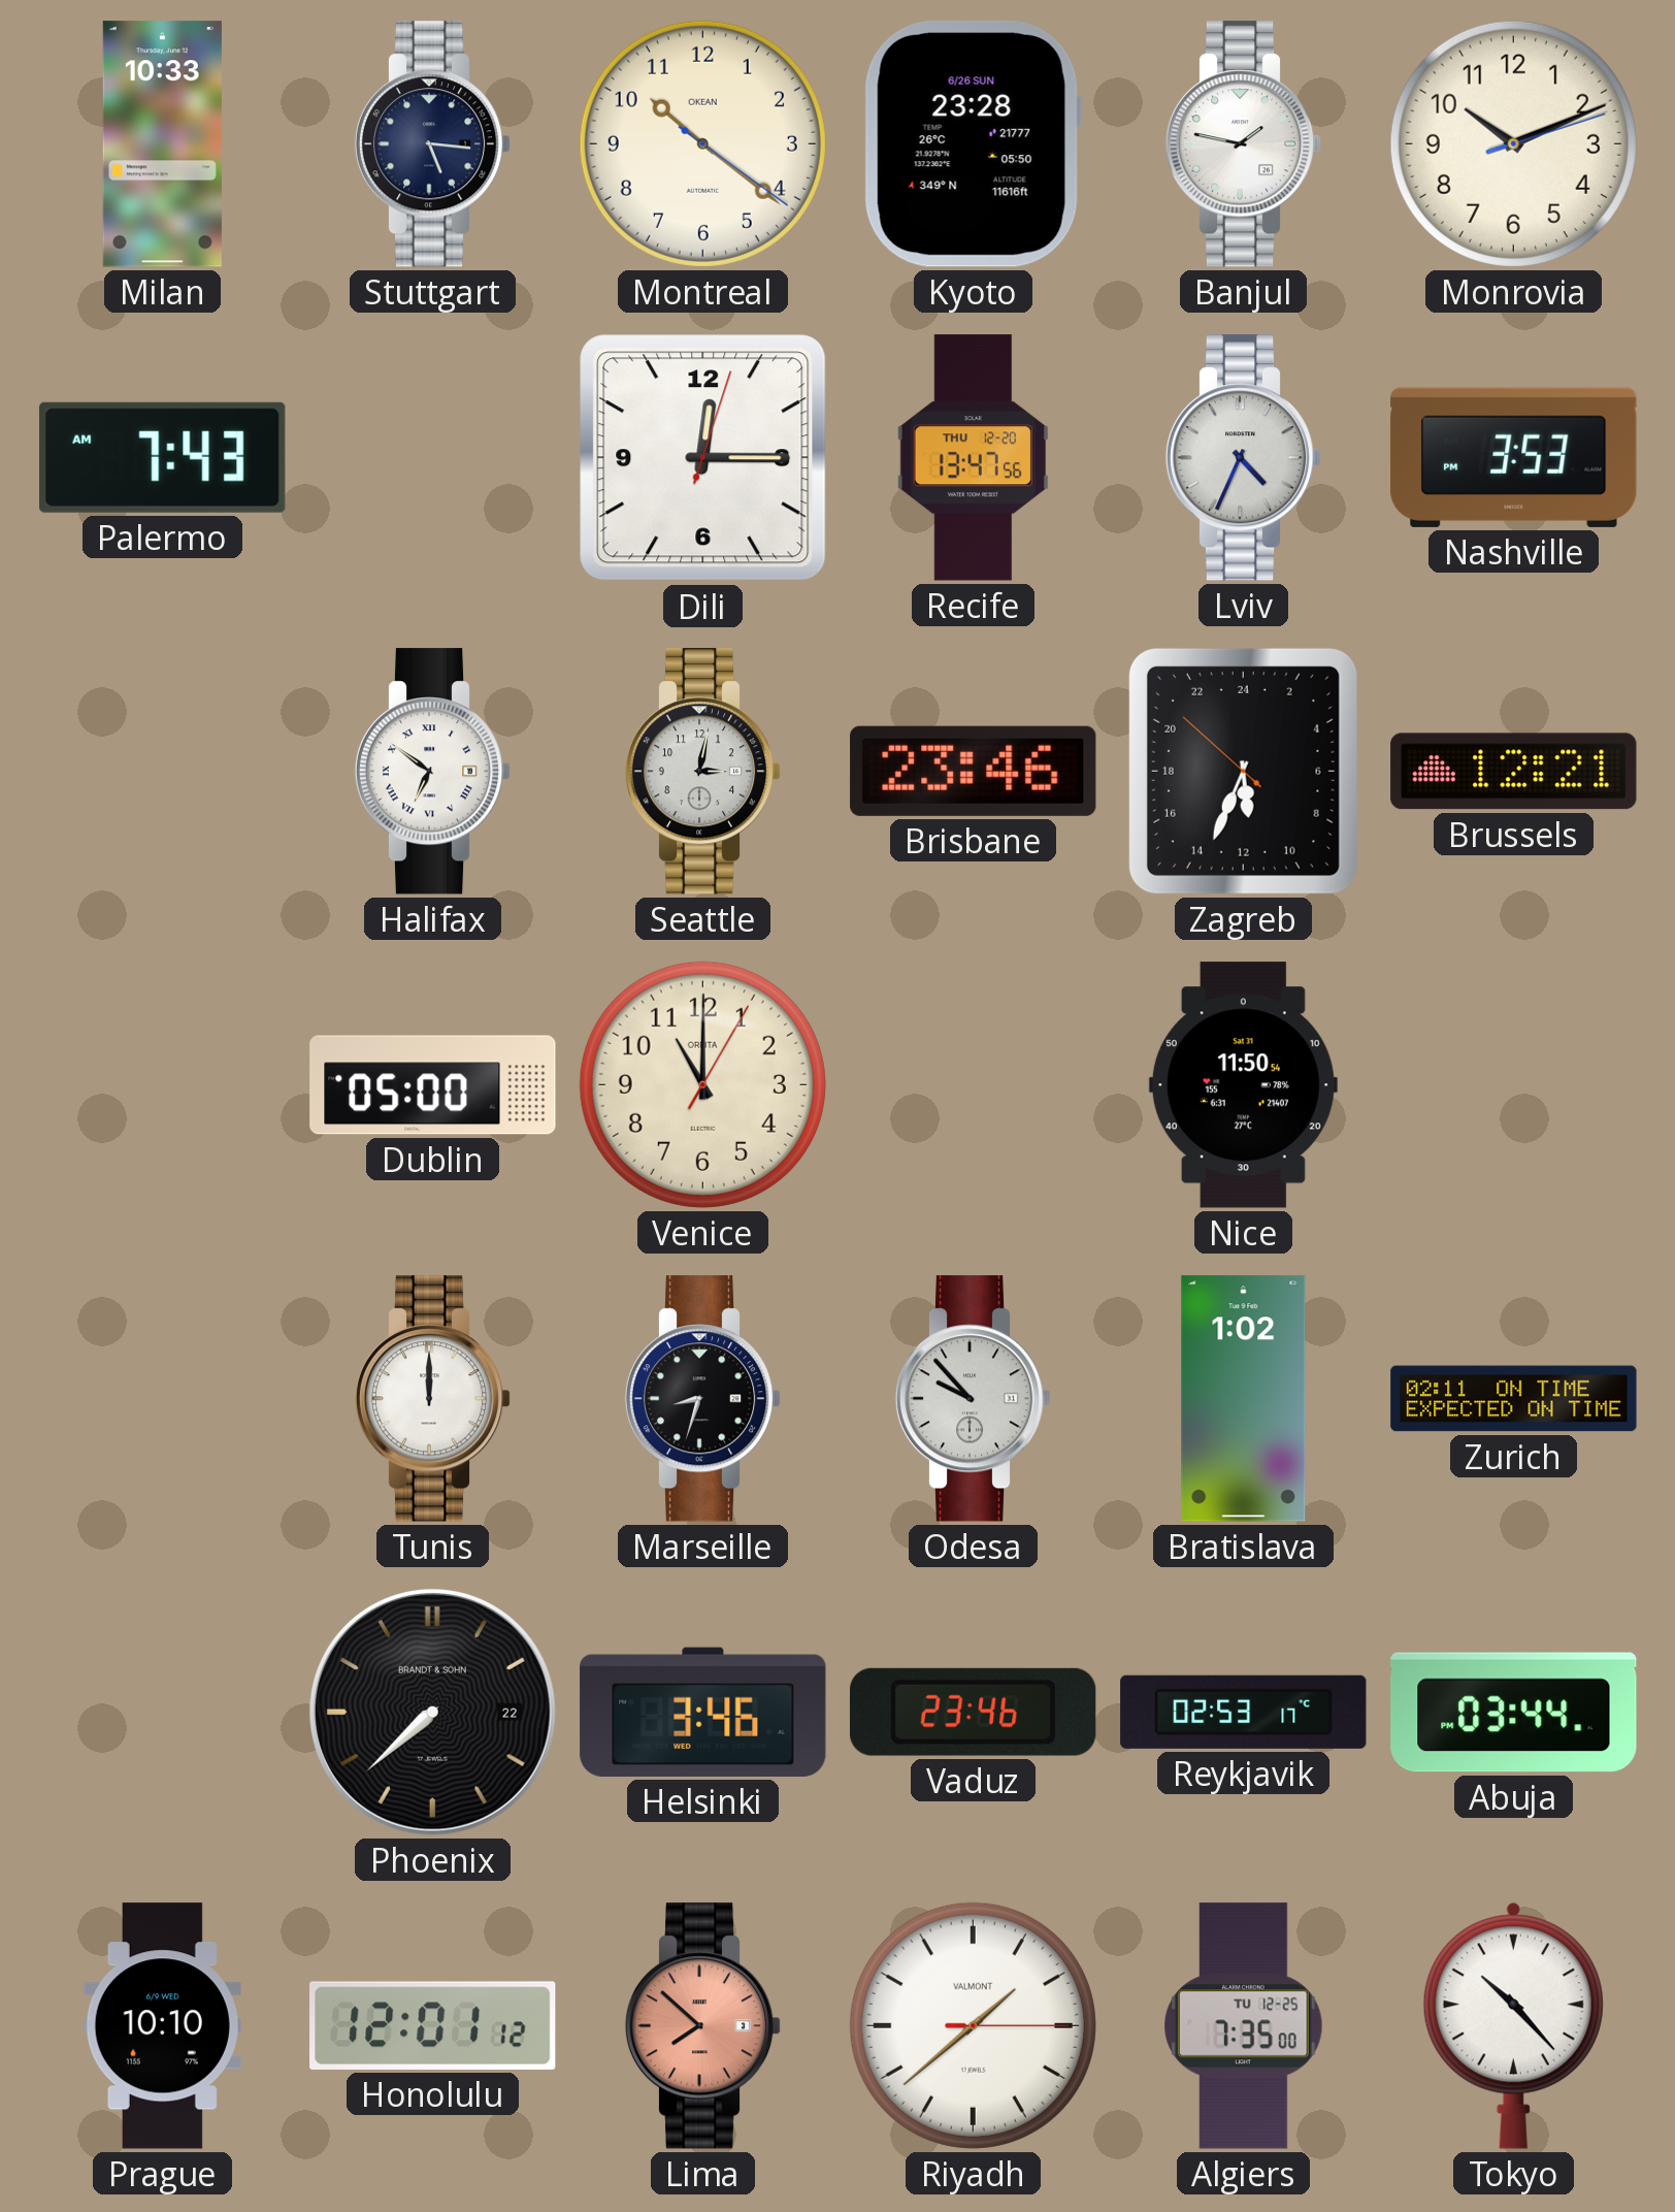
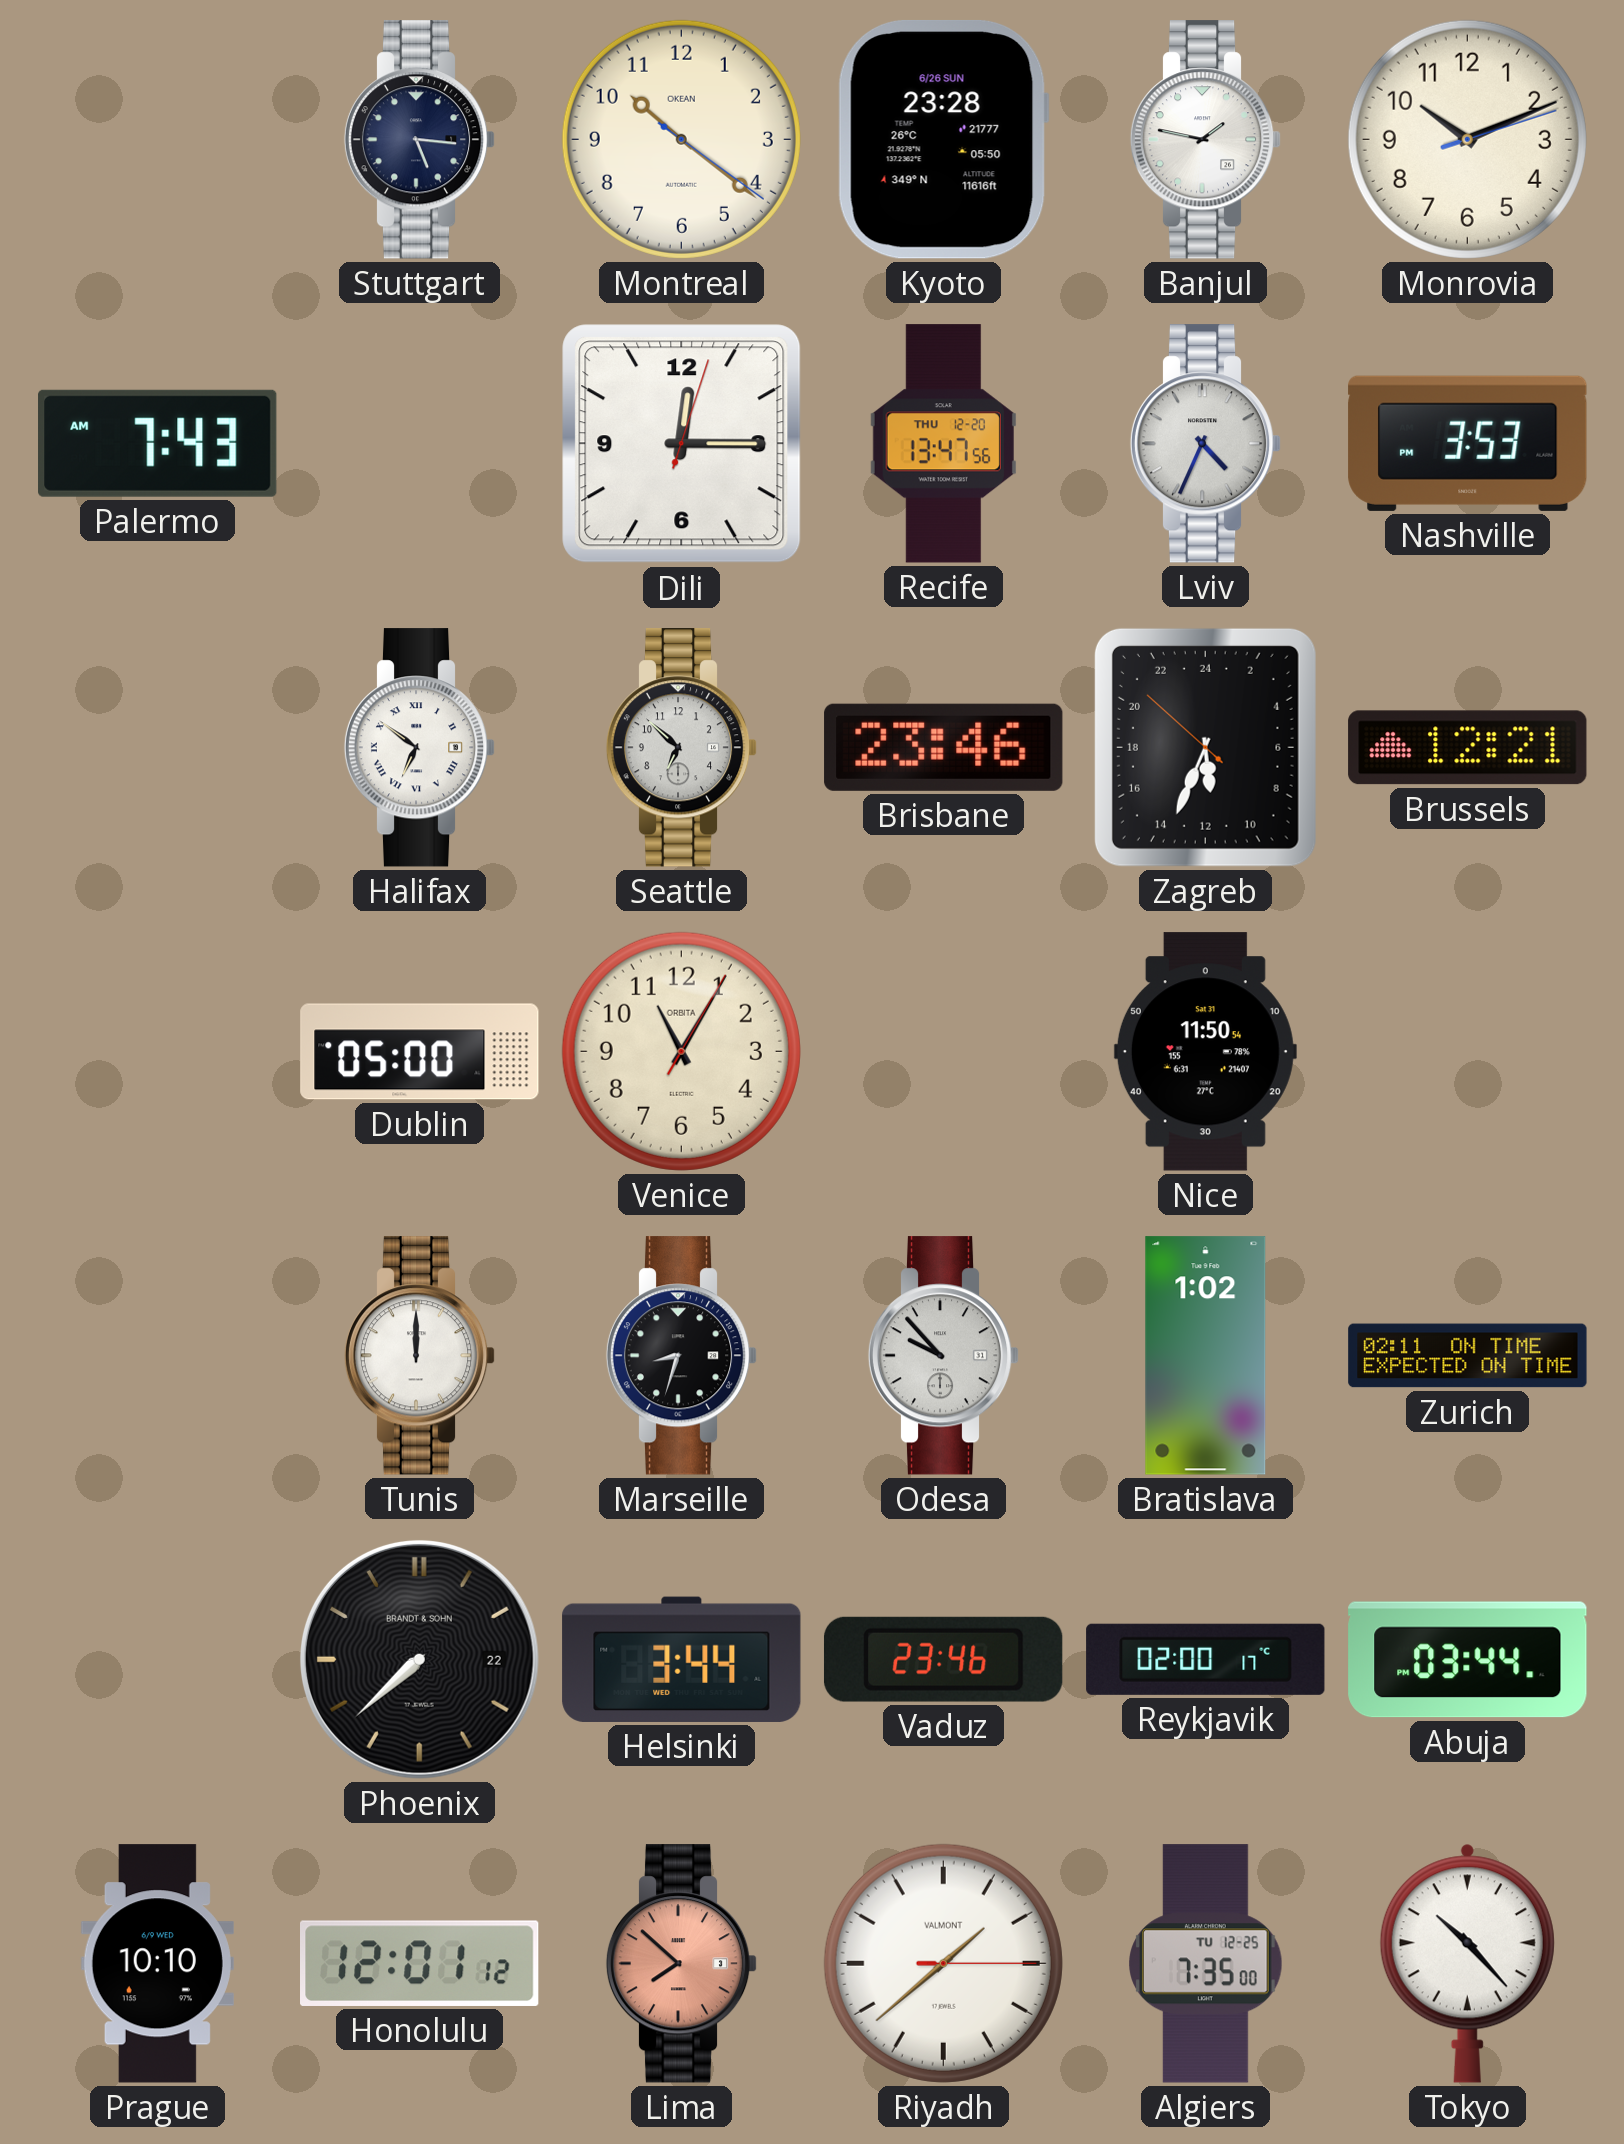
Milan: 10:33 -> none (162, 144)
Seattle: 3:02 -> 6:52 (682, 748)
Venice: 11:00 -> 11:05 (681, 1051)
Helsinki: 3:46 -> 3:44 (682, 1659)
Reykjavik: 02:53 -> 02:00 (1206, 1659)
